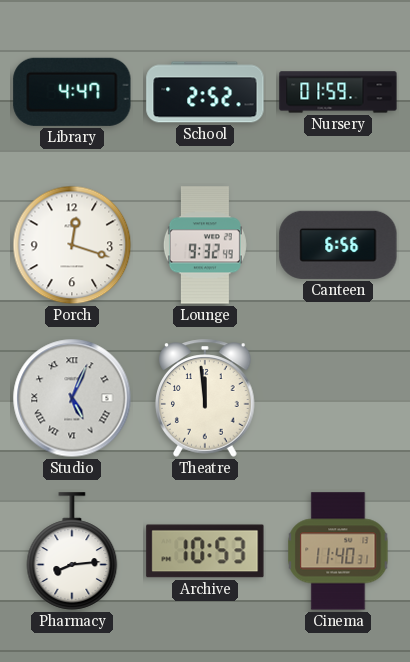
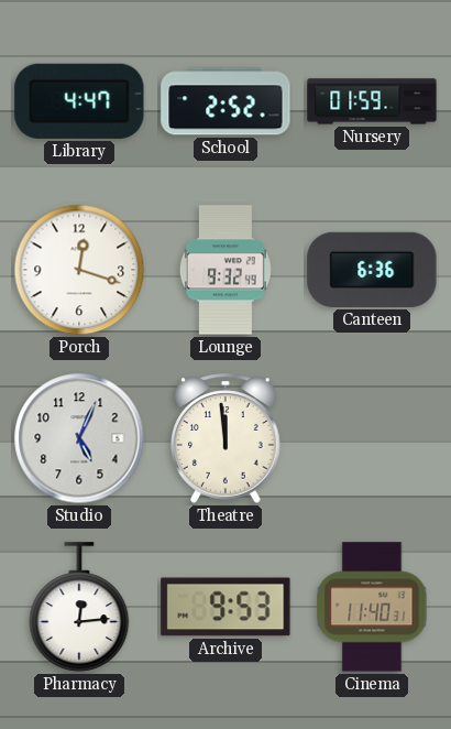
Canteen: 6:56 -> 6:36 (372, 270)
Studio numerals: Roman -> Arabic (79, 438)
Pharmacy: 8:14 -> 12:14 (79, 607)
Archive: 10:53 -> 9:53 (226, 607)
